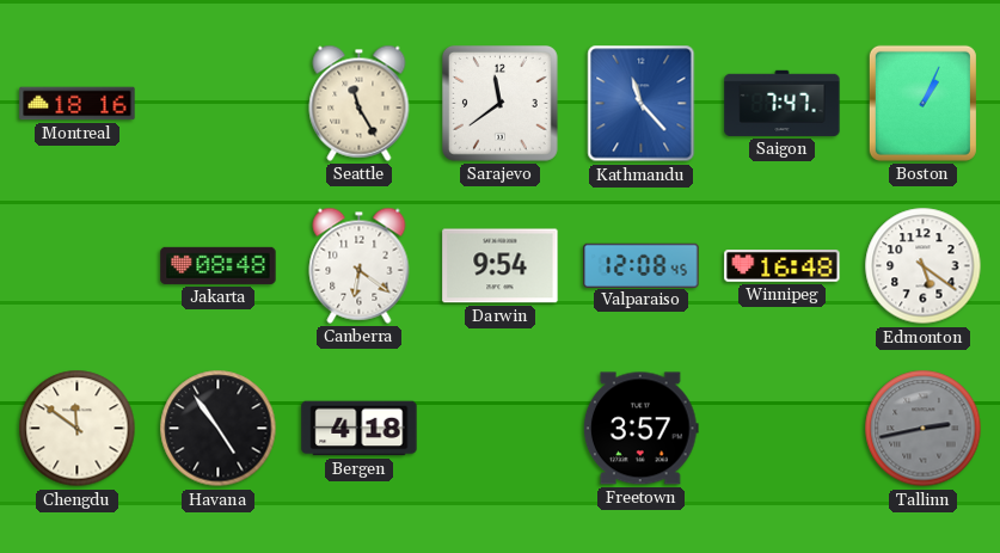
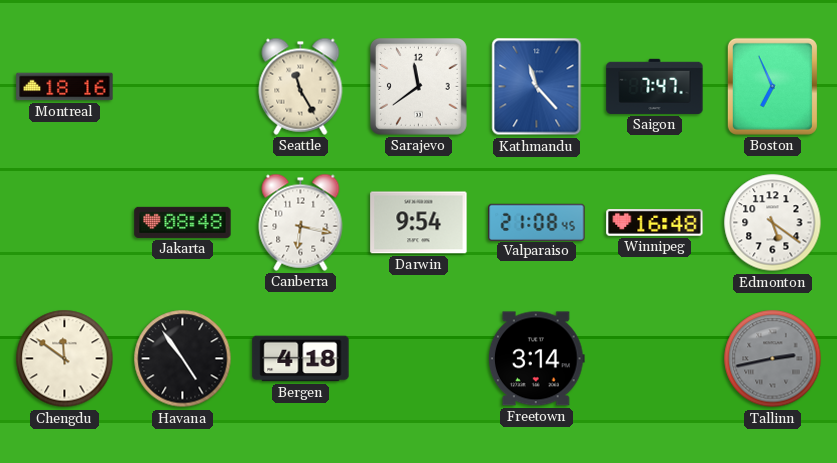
Boston: 1:04 -> 6:56 (772, 86)
Canberra: 6:21 -> 6:17 (301, 222)
Valparaiso: 12:08 -> 21:08 (537, 222)
Freetown: 3:57 -> 3:14 (536, 359)
